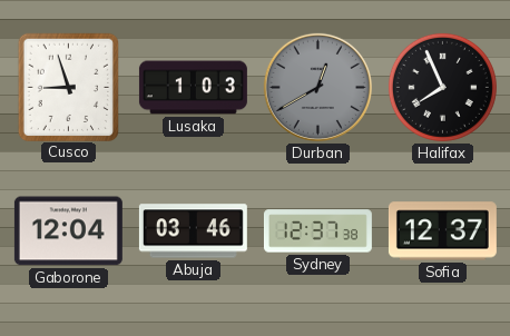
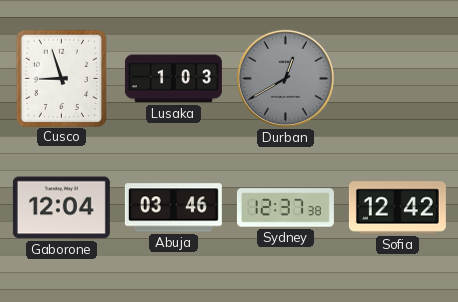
Halifax: 7:56 -> none (442, 87)
Sofia: 12:37 -> 12:42 (397, 208)
